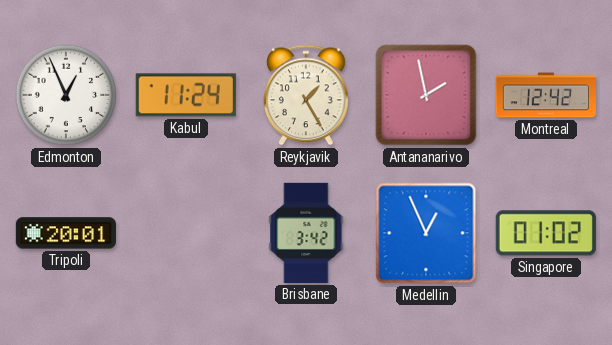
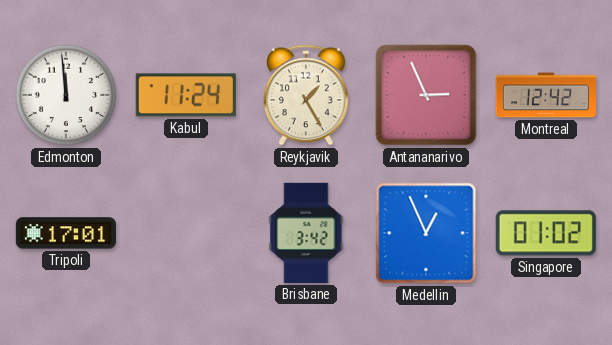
Edmonton: 12:56 -> 11:59 (66, 95)
Antananarivo: 1:58 -> 2:56 (426, 95)
Tripoli: 20:01 -> 17:01 (66, 233)
